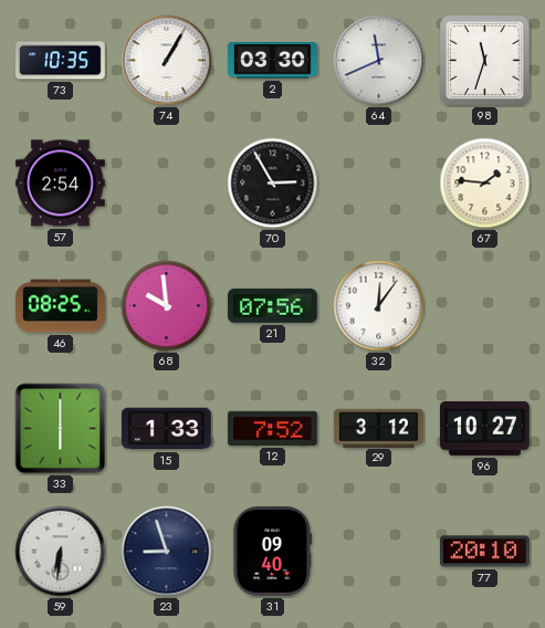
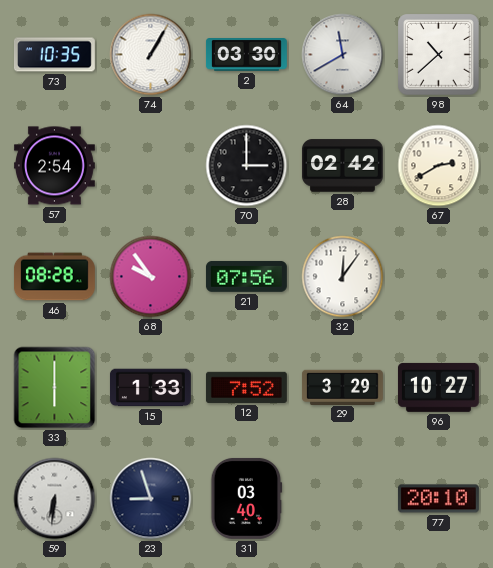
64: 11:41 -> 11:40 (343, 55)
98: 11:33 -> 10:38 (439, 55)
70: 2:55 -> 3:00 (247, 166)
28: none -> 02:42 (342, 166)
67: 1:46 -> 2:40 (439, 166)
46: 08:25 -> 08:28 (54, 277)
68: 9:59 -> 9:54 (151, 277)
29: 3:12 -> 3:29 (342, 387)
31: 09:40 -> 03:40 (247, 498)
